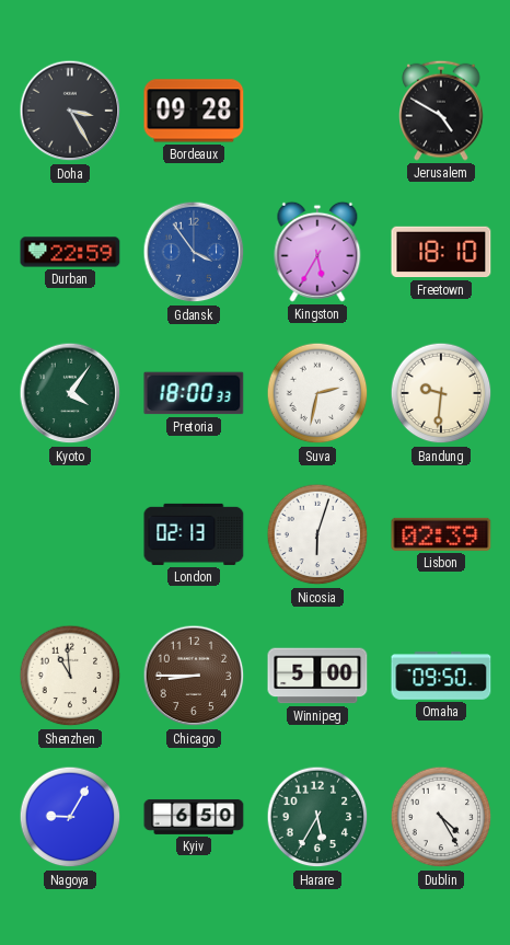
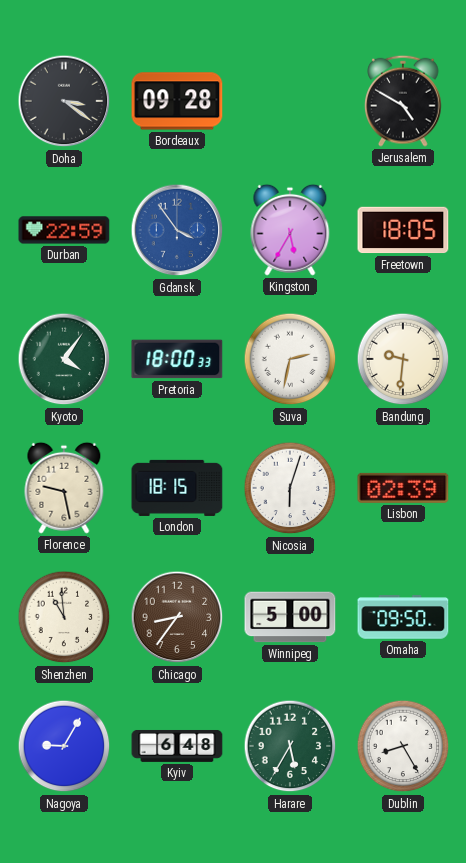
Doha: 3:25 -> 3:21 (64, 101)
Freetown: 18:10 -> 18:05 (403, 230)
Florence: none -> 9:28 (64, 488)
London: 02:13 -> 18:15 (177, 488)
Chicago: 8:45 -> 8:36 (177, 617)
Kyiv: 6:50 -> 6:48 (177, 746)
Dublin: 4:25 -> 8:25 (403, 746)
